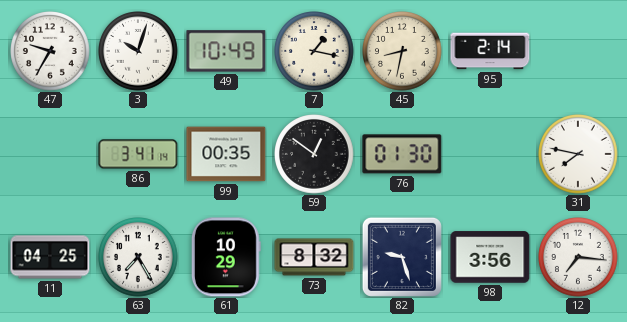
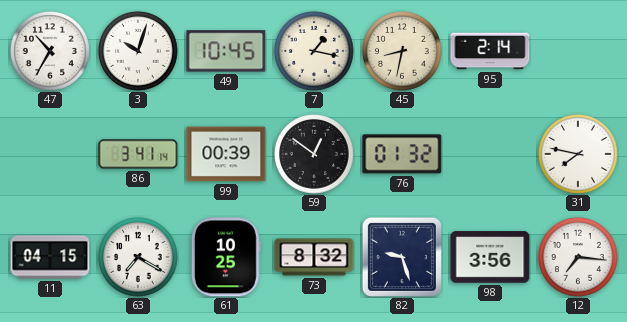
47: 9:35 -> 10:35 (50, 52)
49: 10:49 -> 10:45 (226, 51)
99: 00:35 -> 00:39 (226, 154)
76: 01:30 -> 01:32 (402, 154)
11: 04:25 -> 04:15 (50, 257)
63: 7:25 -> 7:20 (138, 258)
61: 10:29 -> 10:25 (226, 257)
